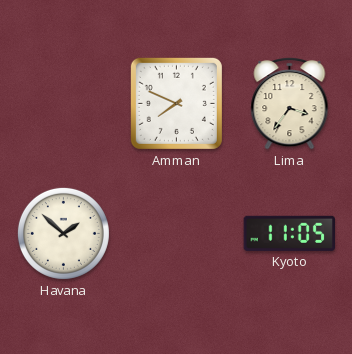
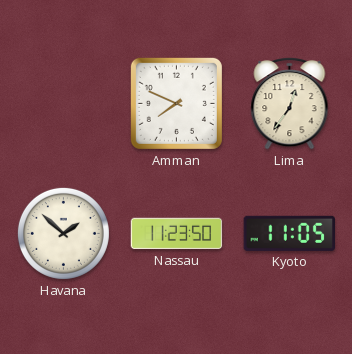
Lima: 3:36 -> 12:36 (290, 104)
Nassau: none -> 11:23 (177, 234)
